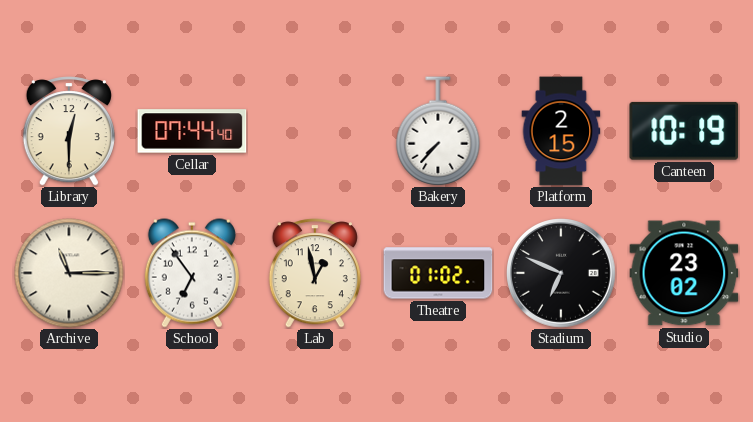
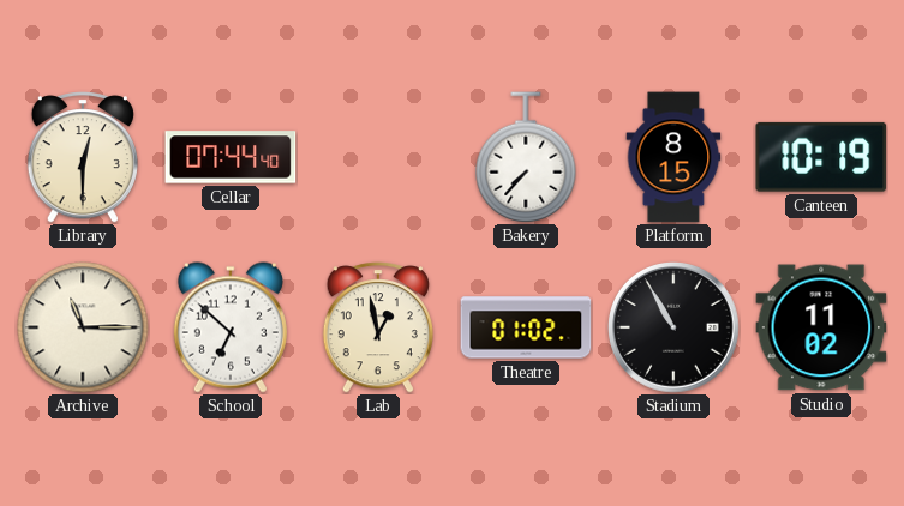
Platform: 2:15 -> 8:15 (673, 157)
School: 6:54 -> 6:52 (231, 327)
Stadium: 6:49 -> 10:55 (675, 329)
Studio: 23:02 -> 11:02 (821, 327)
